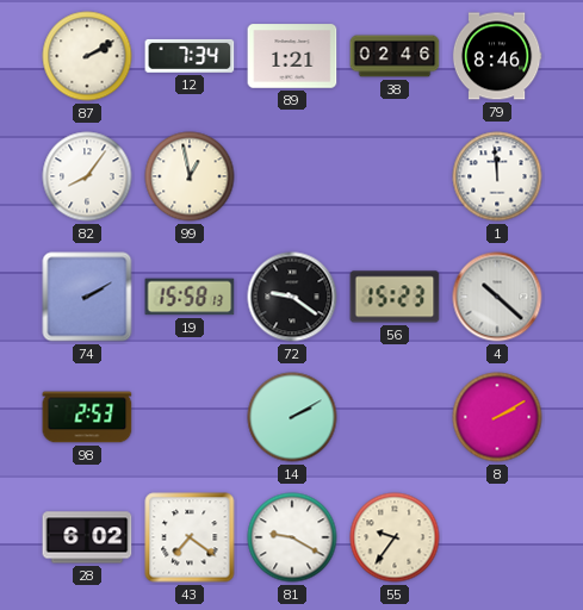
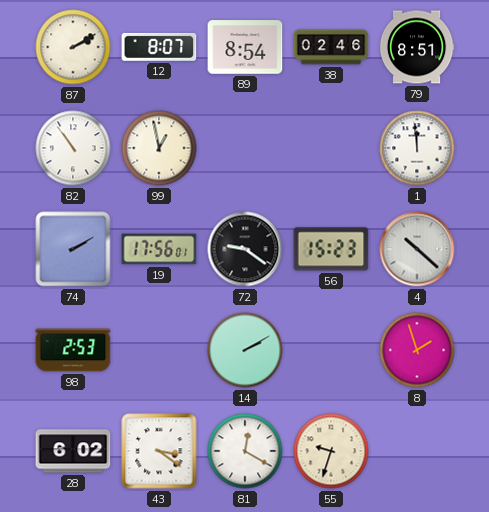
12: 7:34 -> 8:07 (159, 47)
89: 1:21 -> 8:54 (245, 47)
79: 8:46 -> 8:51 (417, 47)
82: 8:06 -> 10:54 (73, 148)
19: 15:58 -> 17:56 (159, 249)
8: 2:10 -> 1:57 (417, 350)
43: 7:21 -> 3:21 (159, 451)
81: 9:20 -> 12:20 (245, 451)
55: 9:36 -> 9:33 (331, 451)
